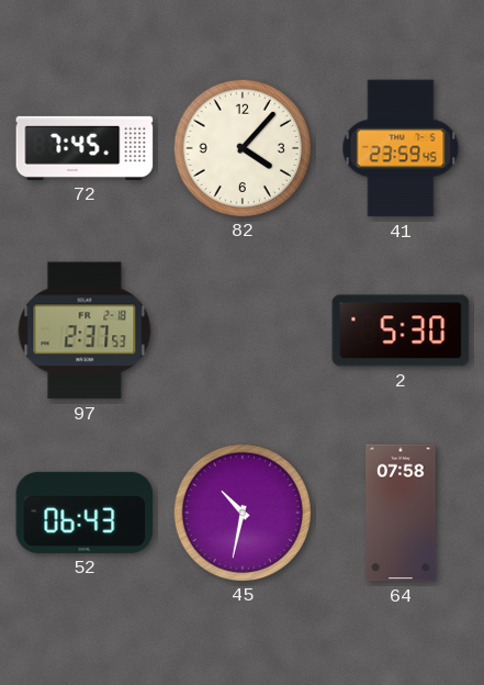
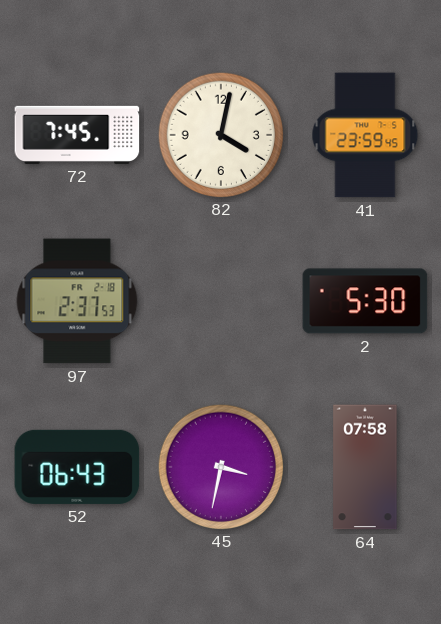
82: 4:07 -> 4:02 (220, 134)
45: 10:32 -> 3:32 (220, 466)
